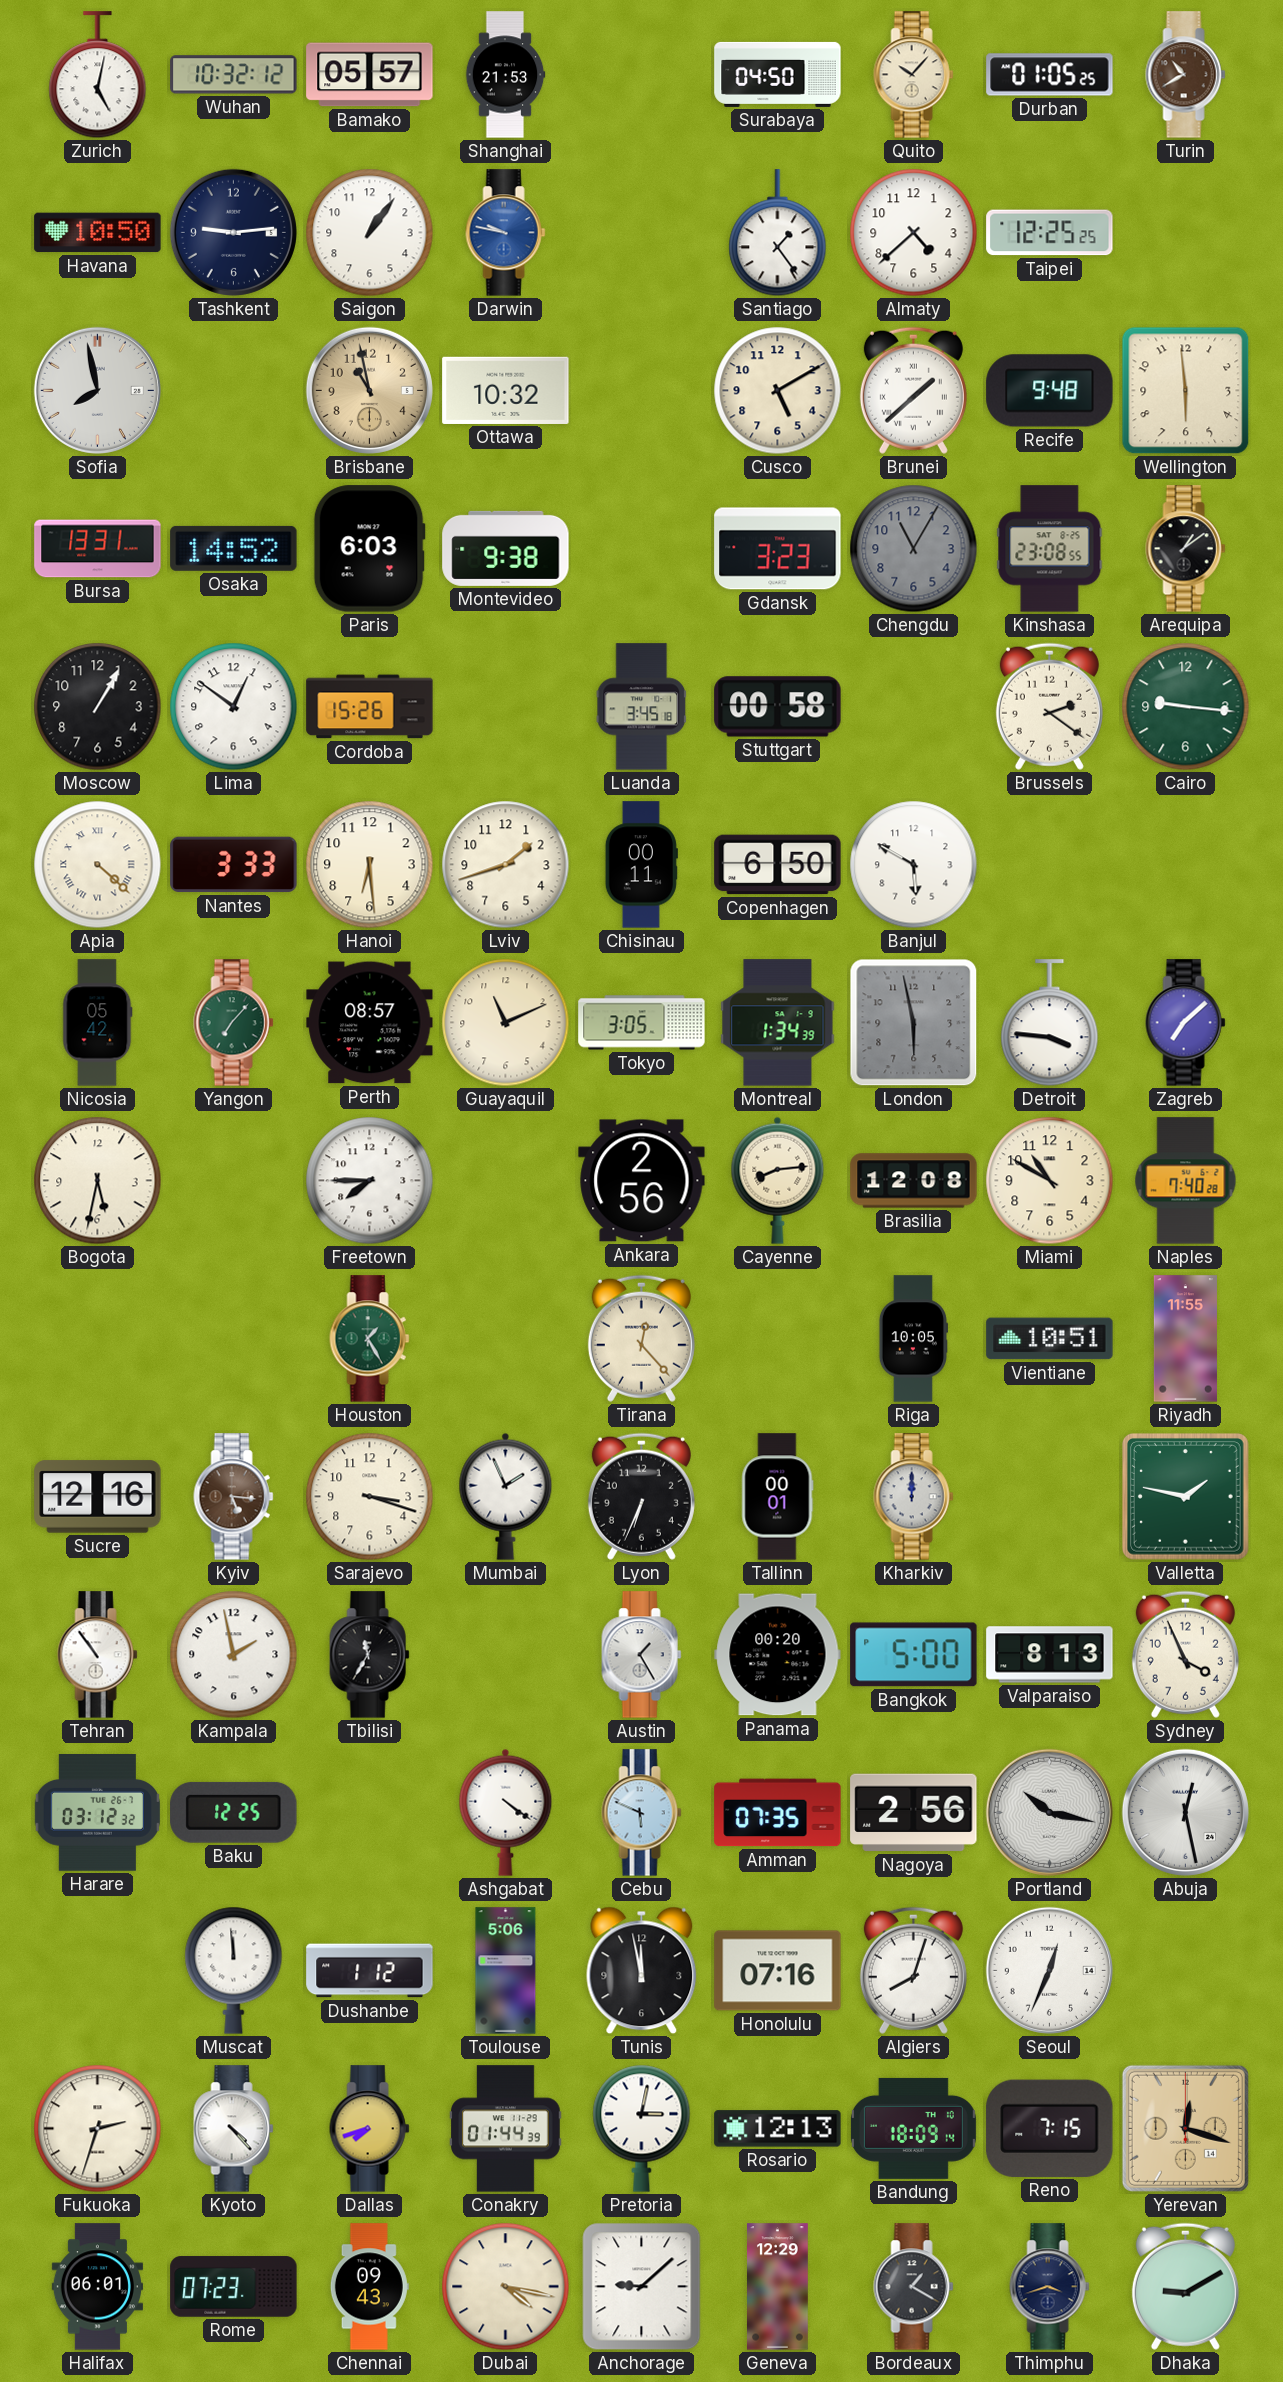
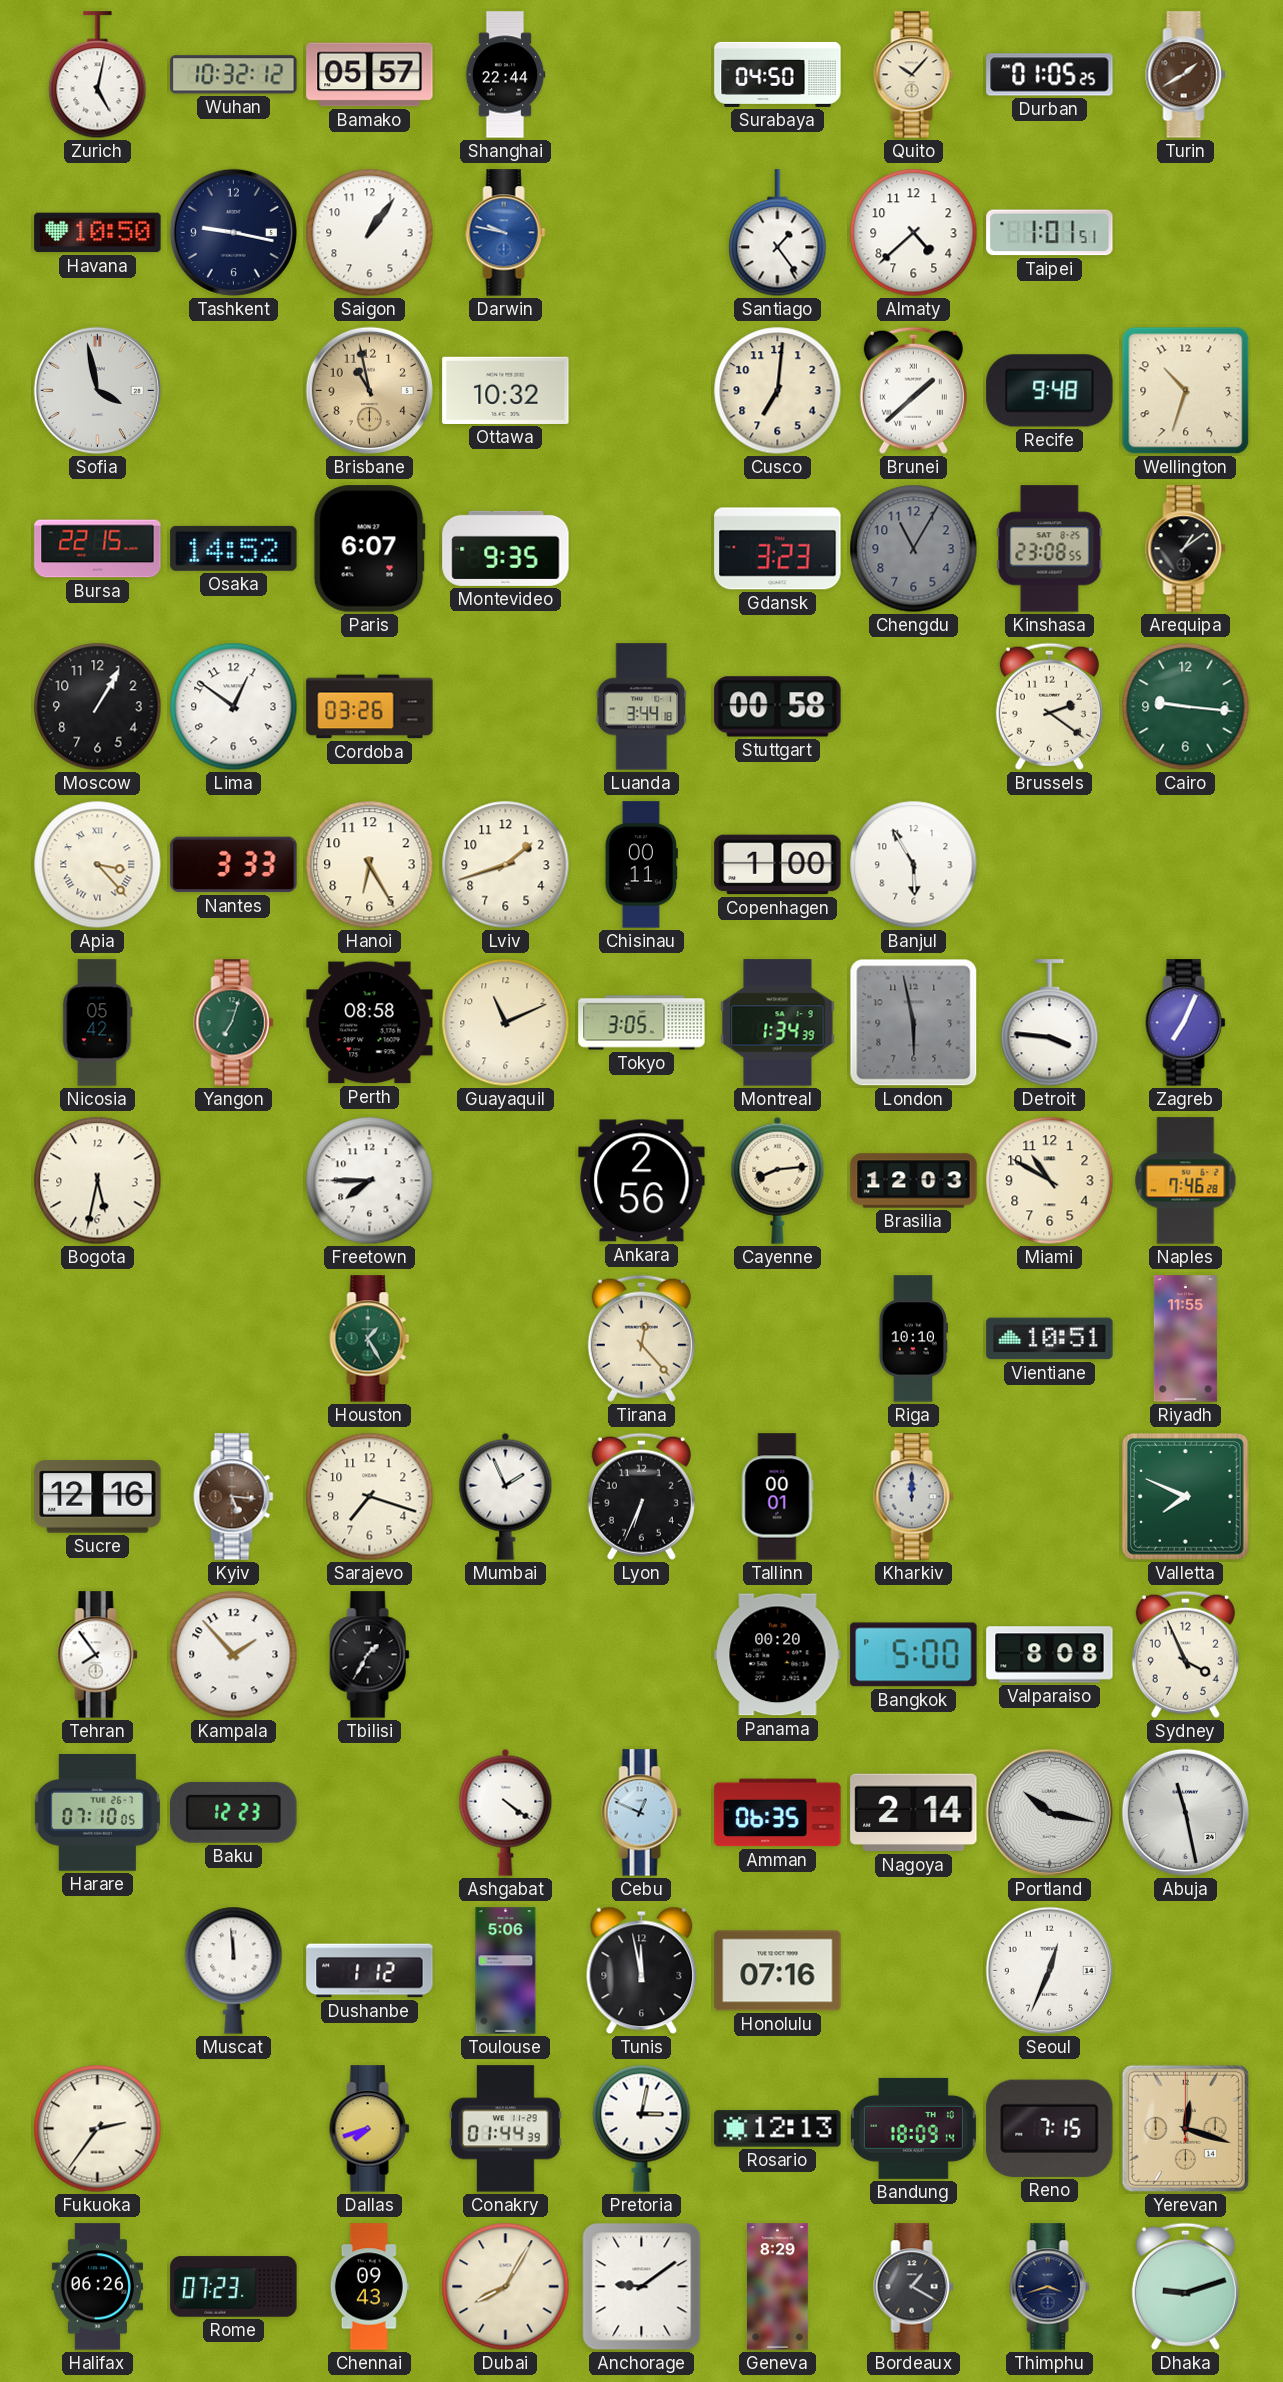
Shanghai: 21:53 -> 22:44 (505, 75)
Turin: 10:40 -> 1:40 (1186, 75)
Tashkent: 9:14 -> 9:17 (233, 232)
Taipei: 12:25 -> 1:01 (1050, 233)
Sofia: 7:58 -> 3:58 (97, 390)
Cusco: 5:10 -> 7:01 (778, 391)
Wellington: 5:59 -> 10:33 (1186, 391)
Bursa: 13:31 -> 22:15 (98, 549)
Paris: 6:03 -> 6:07 (369, 549)
Montevideo: 9:38 -> 9:35 (506, 548)
Cordoba: 15:26 -> 03:26 (370, 707)
Luanda: 3:45 -> 3:44 (642, 707)
Apia: 4:22 -> 3:23 (98, 865)
Hanoi: 6:29 -> 6:25 (370, 865)
Copenhagen: 6:50 -> 1:00 (778, 865)
Banjul: 5:50 -> 5:55 (914, 865)
Yangon: 7:07 -> 7:03 (234, 1023)
Perth: 08:57 -> 08:58 (370, 1023)
Zagreb: 7:08 -> 7:04 (1186, 1023)
Brasilia: 12:08 -> 12:03 (914, 1181)
Naples: 7:40 -> 7:46 (1186, 1181)
Riga: 10:05 -> 10:10 (913, 1339)
Sarajevo: 3:18 -> 7:18 (370, 1497)
Valletta: 1:47 -> 7:49 (1186, 1497)
Tehran: 10:54 -> 7:54 (98, 1655)
Kampala: 1:58 -> 1:53 (234, 1655)
Tbilisi: 11:35 -> 1:35 (370, 1655)
Austin: 1:25 -> none (642, 1655)
Valparaiso: 8:13 -> 8:08 (1050, 1655)
Harare: 03:12 -> 07:10 (97, 1813)
Baku: 12:25 -> 12:23 (234, 1812)
Cebu: 5:49 -> 12:49 (642, 1813)
Amman: 07:35 -> 06:35 (778, 1813)
Nagoya: 2:56 -> 2:14 (914, 1813)
Abuja: 12:28 -> 11:28 (1185, 1812)
Algiers: 8:03 -> none (913, 1970)
Fukuoka: 2:33 -> 2:36 (98, 2129)
Kyoto: 4:23 -> none (234, 2129)
Halifax: 06:01 -> 06:26 (97, 2287)
Dubai: 4:17 -> 8:05 (506, 2287)
Anchorage: 9:08 -> 9:09 (642, 2287)
Geneva: 12:29 -> 8:29 (778, 2287)
Dhaka: 9:10 -> 9:12 (1185, 2286)
